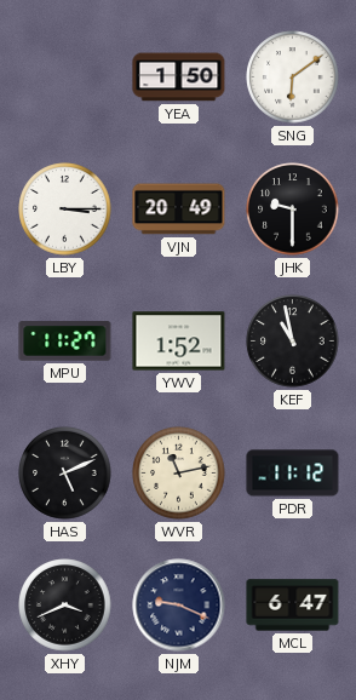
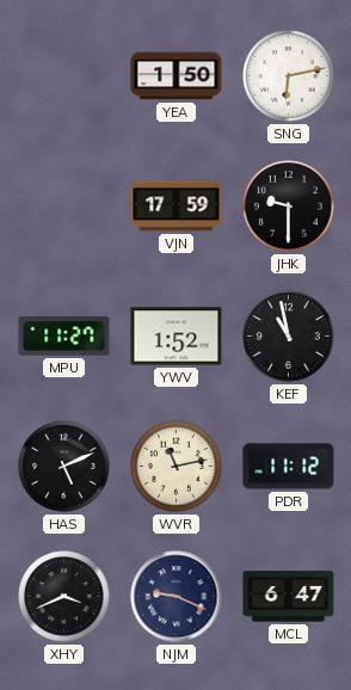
SNG: 6:09 -> 6:13 (289, 76)
LBY: 3:15 -> none (65, 210)
VJN: 20:49 -> 17:59 (177, 207)
